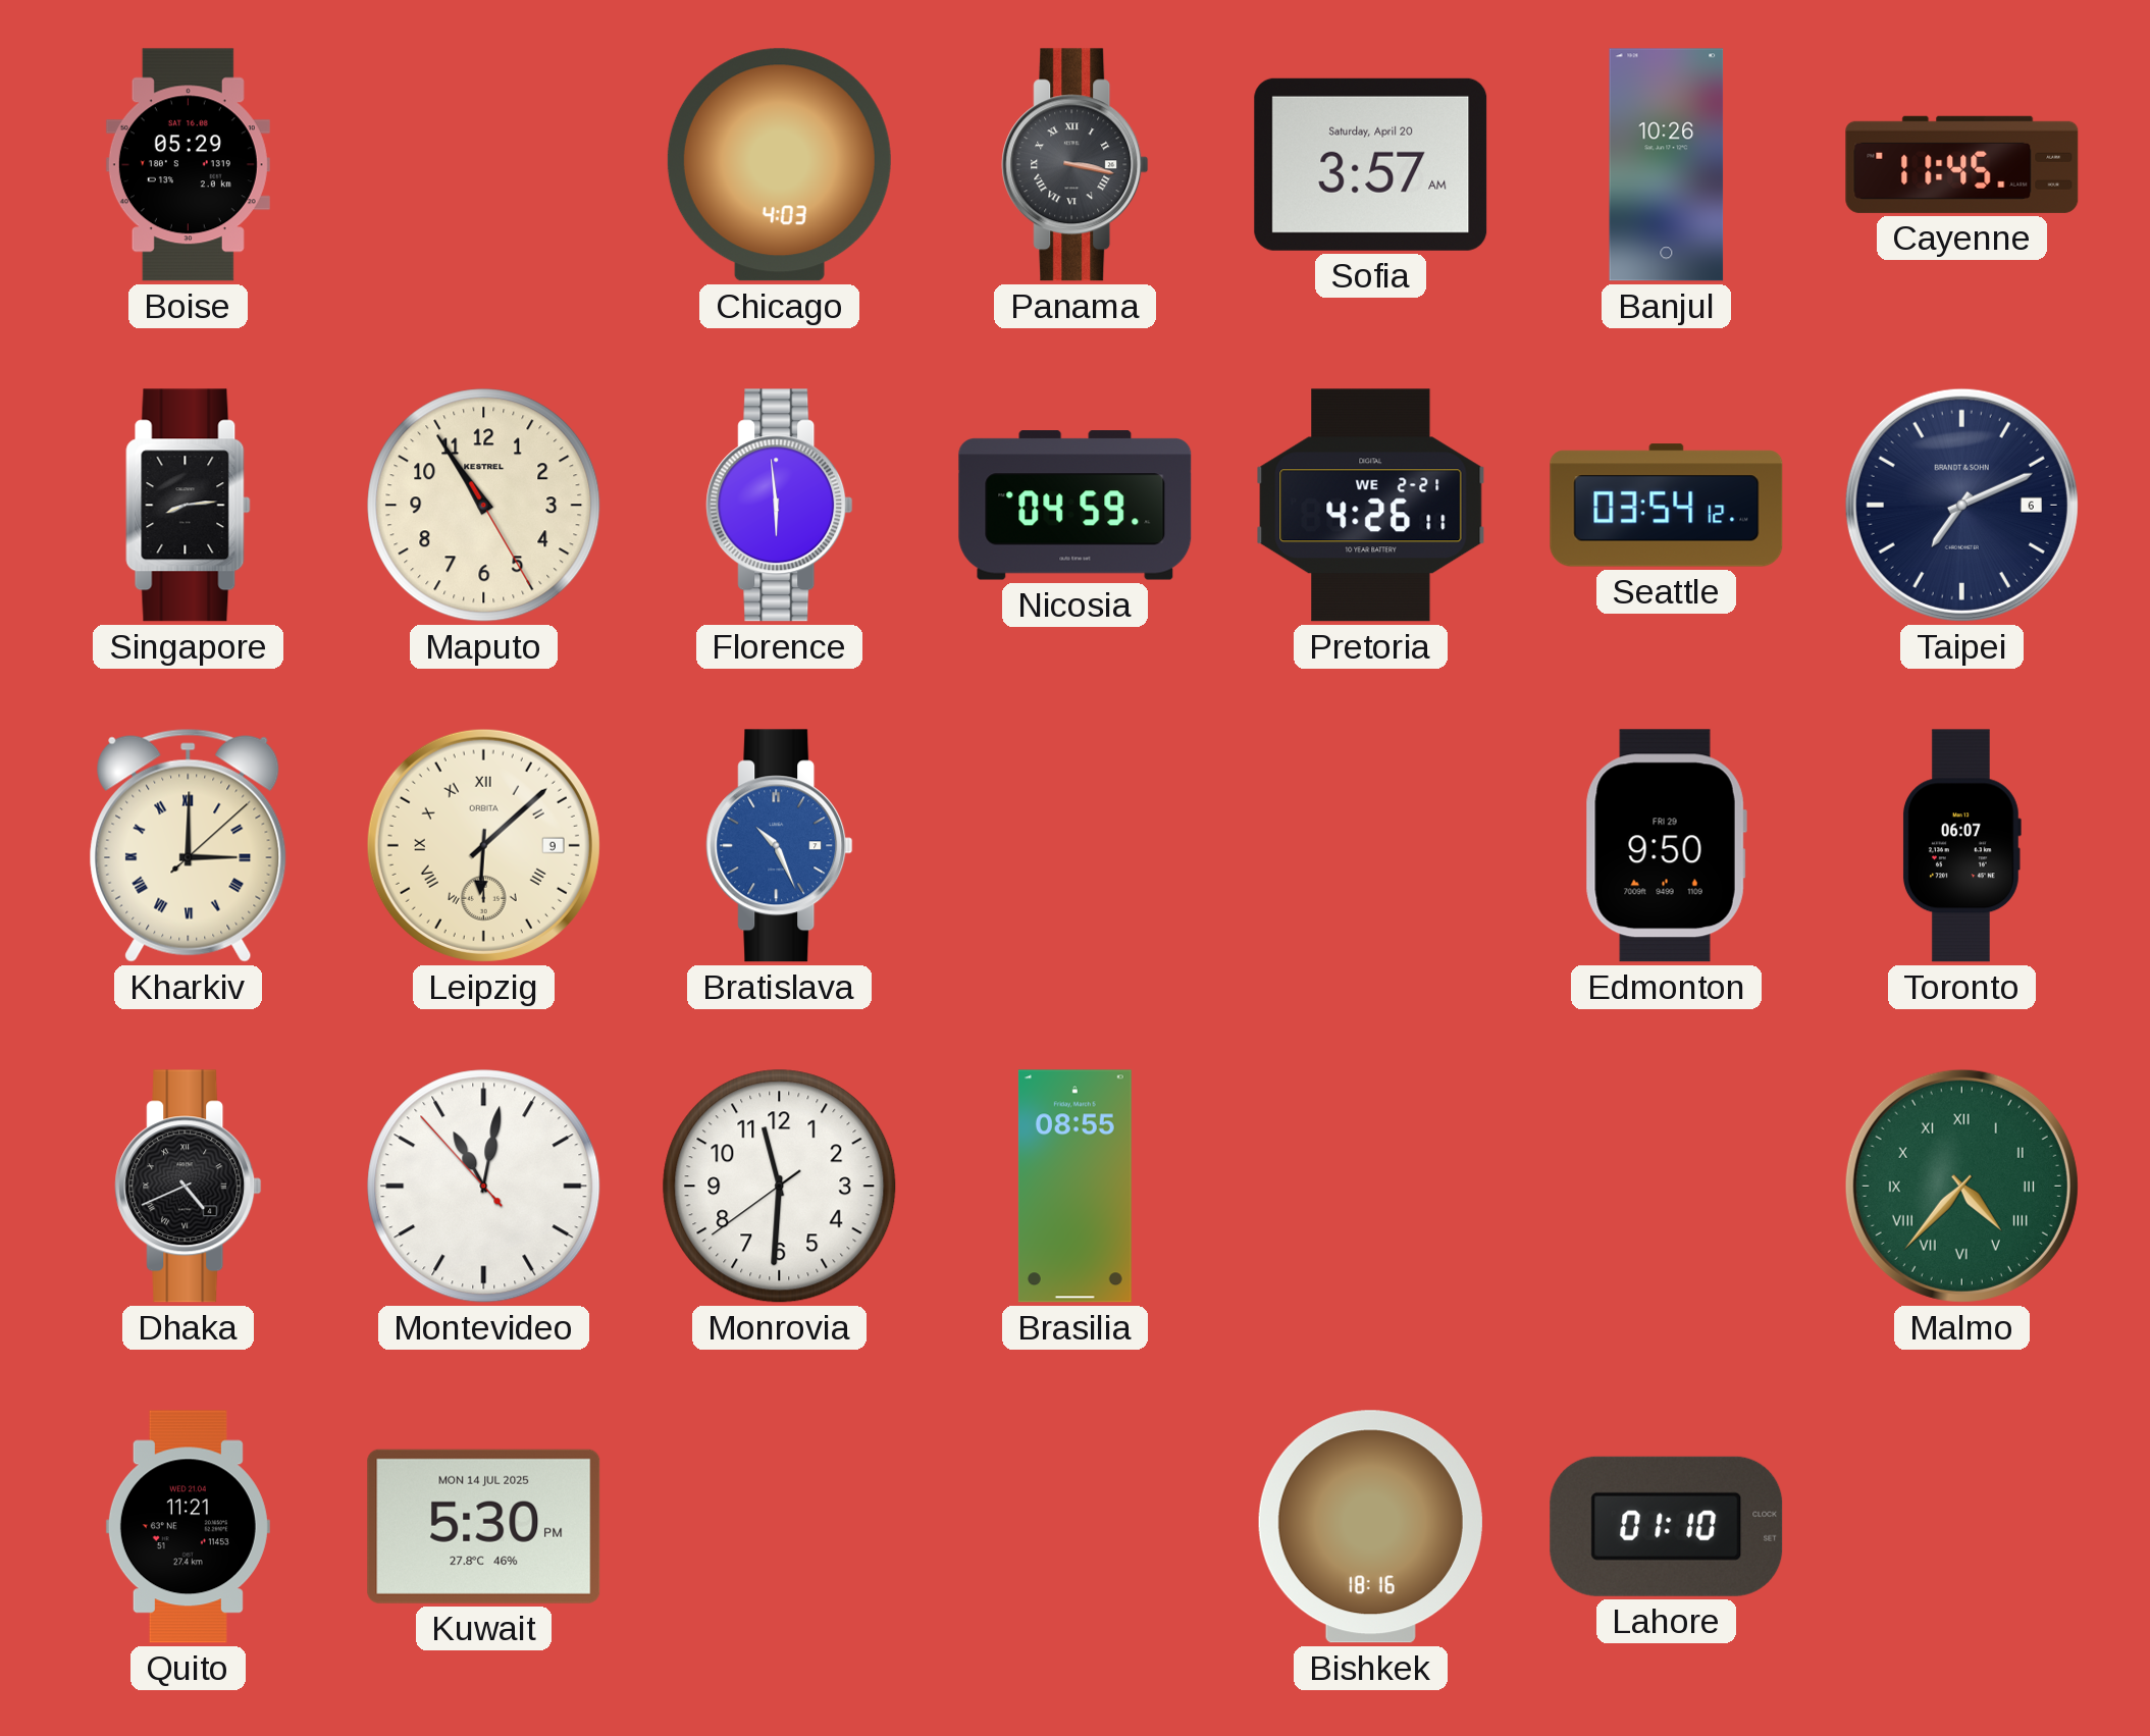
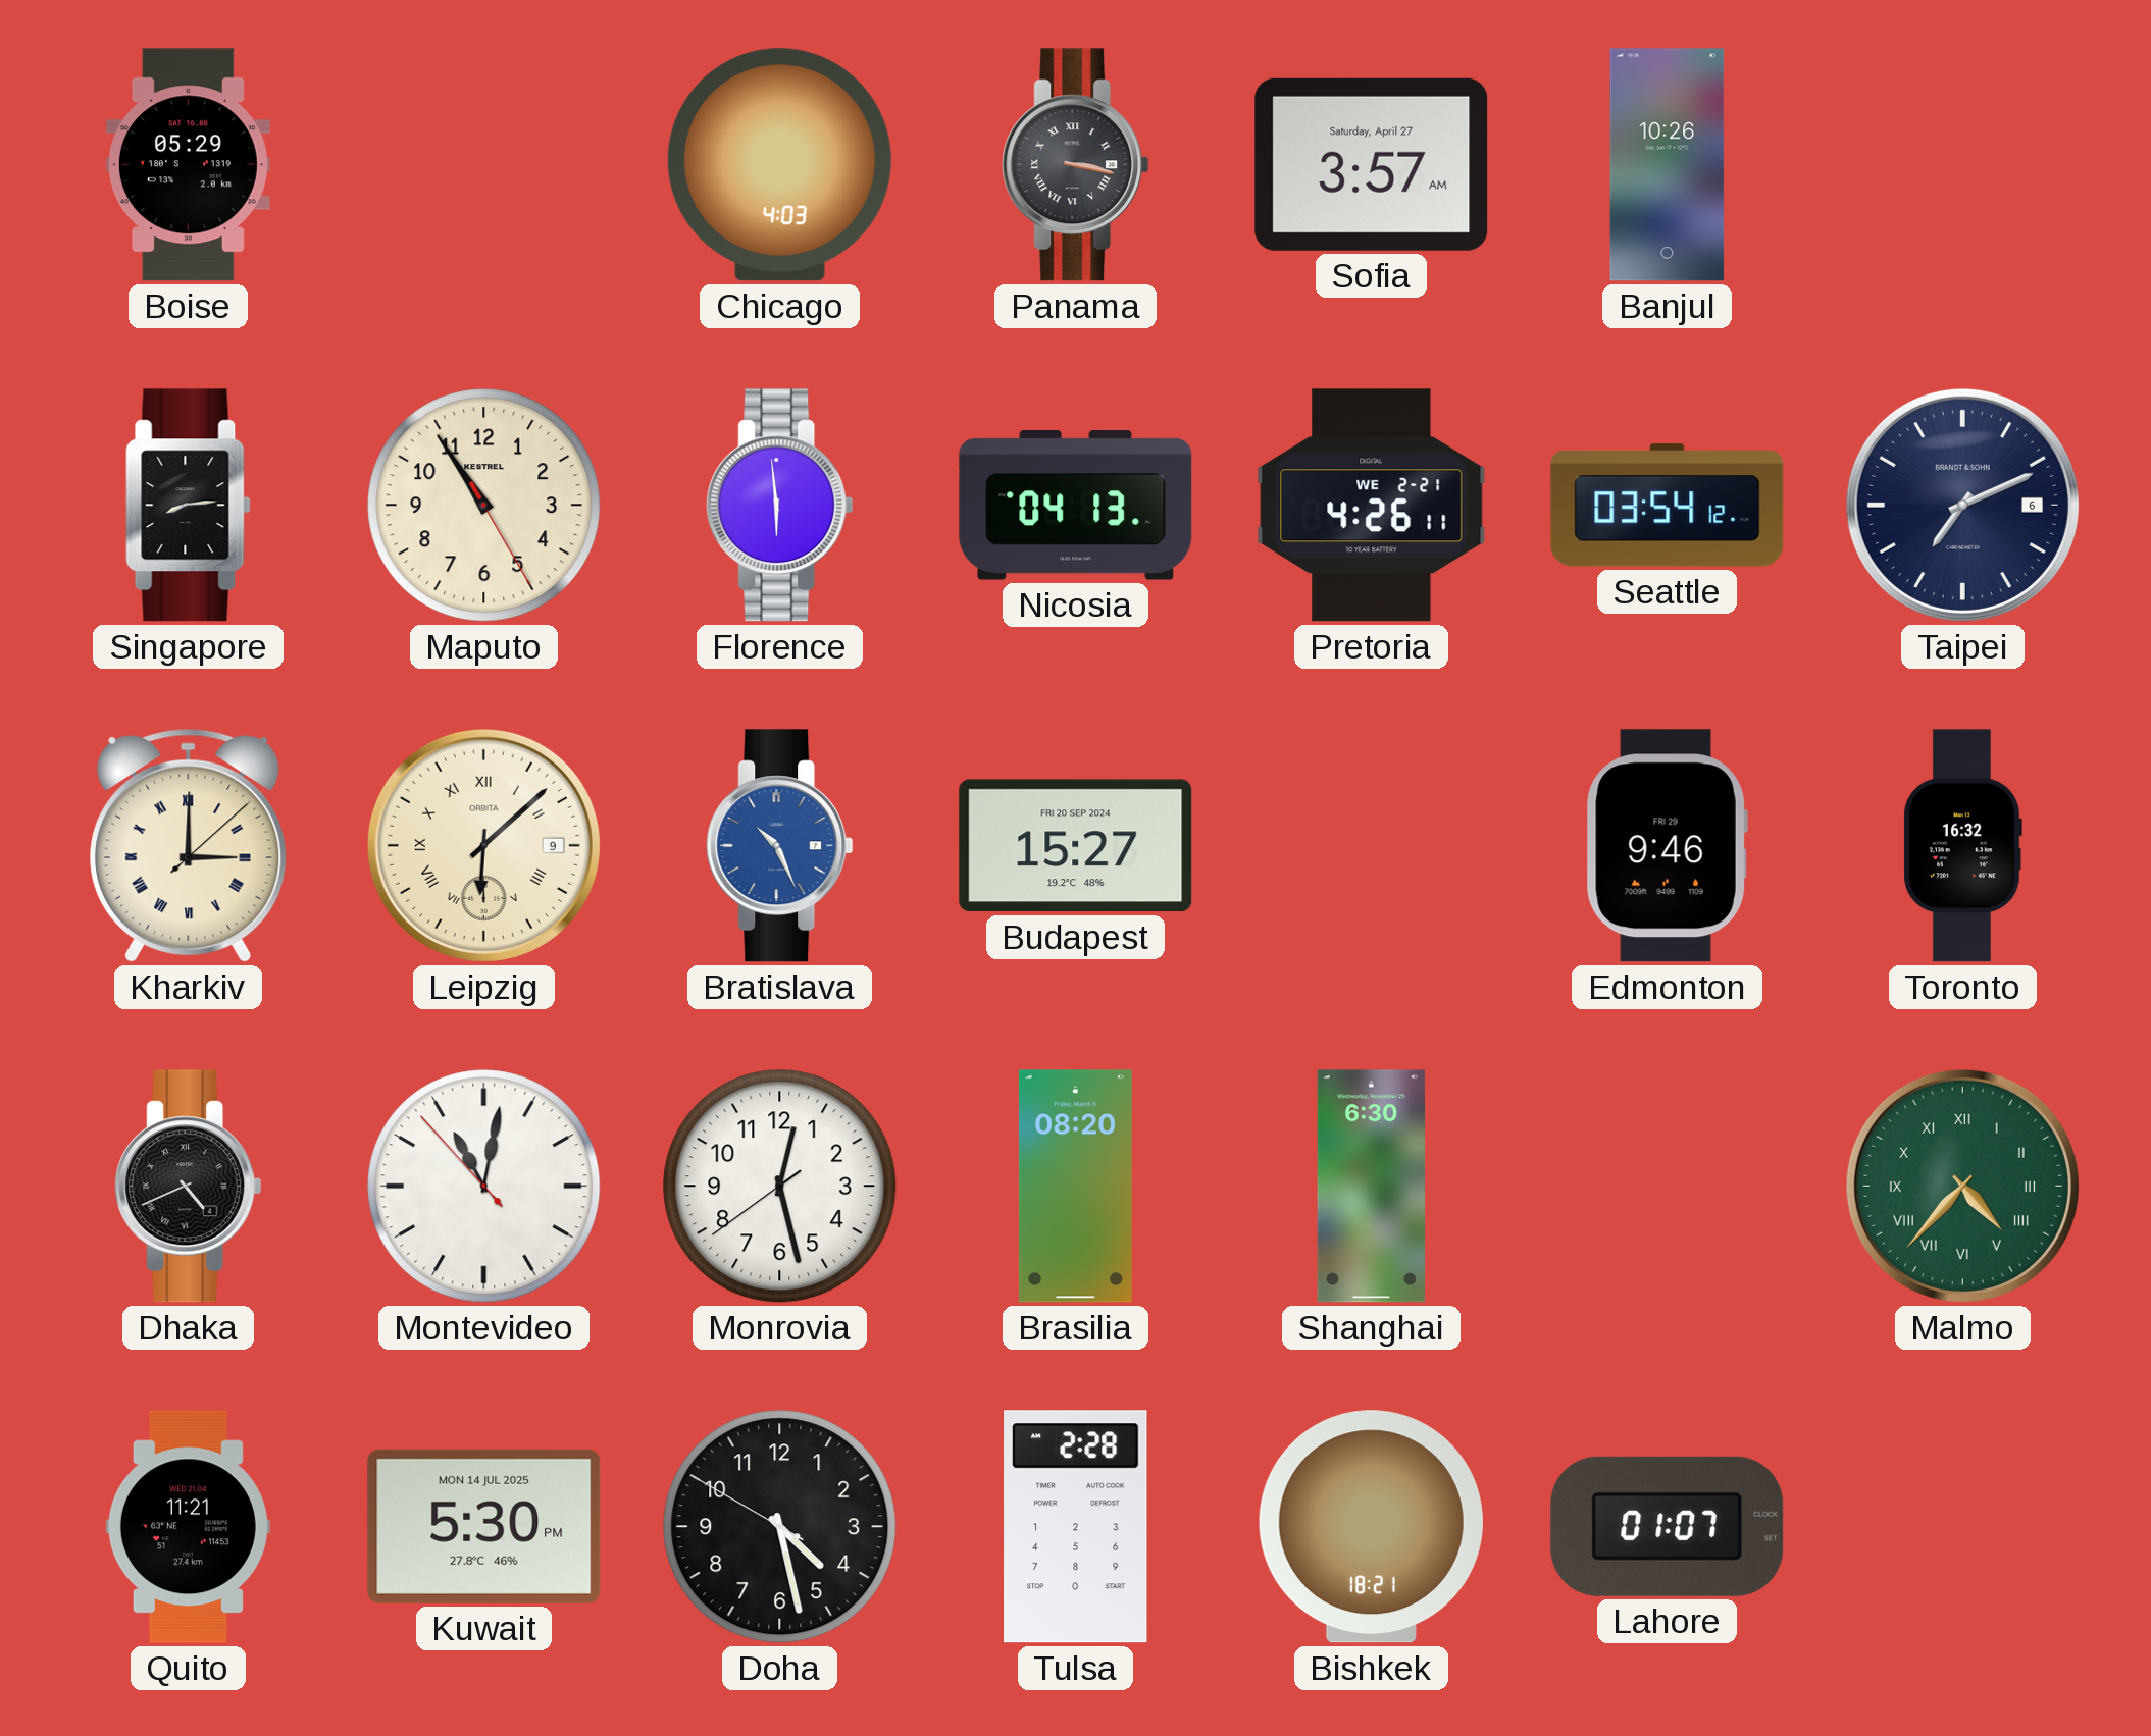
Sofia date: Saturday, April 20 -> Saturday, April 27 (1372, 164)
Cayenne: 11:45 -> none (1962, 164)
Nicosia: 04:59 -> 04:13 (1076, 506)
Budapest: none -> 15:27 (1076, 846)
Edmonton: 9:50 -> 9:46 (1667, 846)
Toronto: 06:07 -> 16:32 (1962, 846)
Monrovia: 11:30 -> 12:27 (780, 1187)
Brasilia: 08:55 -> 08:20 (1075, 1187)
Shanghai: none -> 6:30 (1371, 1187)
Doha: none -> 4:27 (780, 1527)
Tulsa: none -> 2:28 (1076, 1527)
Bishkek: 18:16 -> 18:21 (1371, 1527)
Lahore: 01:10 -> 01:07 (1668, 1526)
